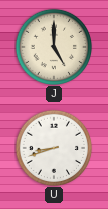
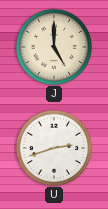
U: 8:42 -> 2:42 (53, 147)
